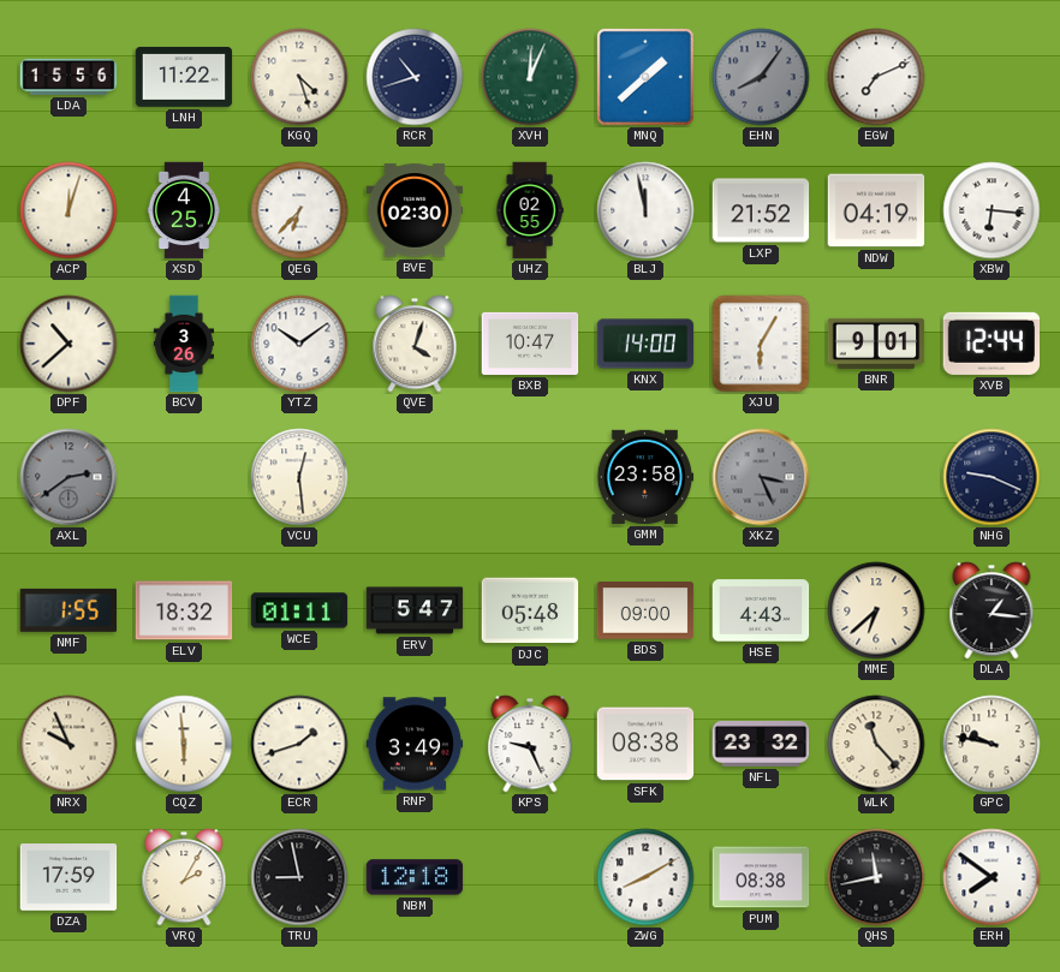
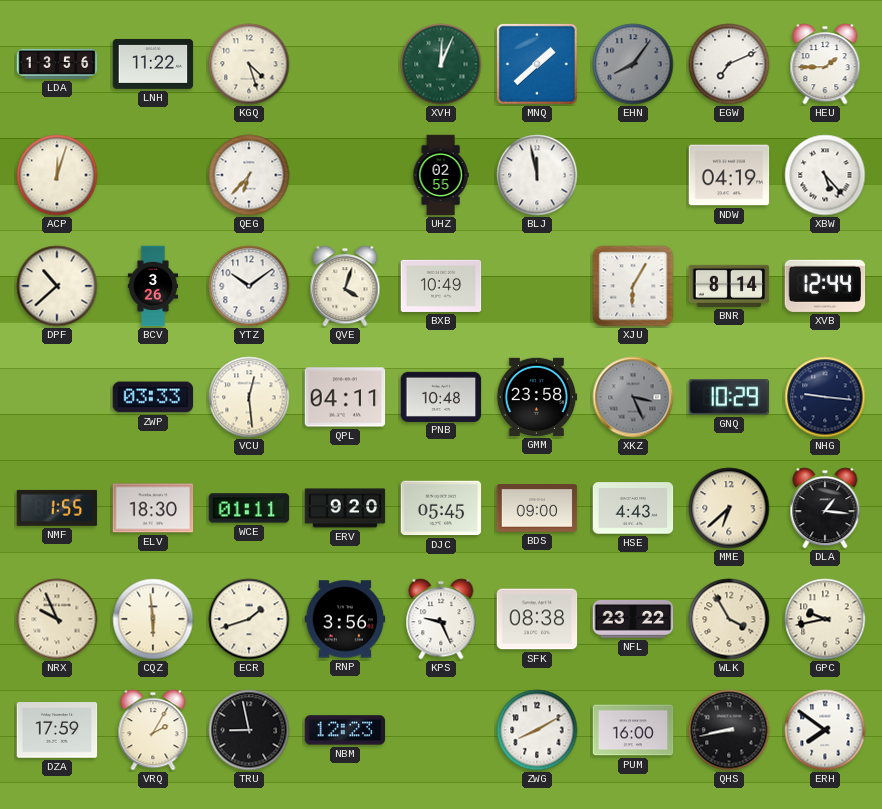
LDA: 15:56 -> 13:56 (57, 64)
RCR: 10:42 -> none (415, 77)
HEU: none -> 1:45 (825, 64)
XSD: 4:25 -> none (184, 210)
BVE: 02:30 -> none (415, 210)
LXP: 21:52 -> none (761, 210)
XBW: 6:16 -> 5:23 (825, 175)
BXB: 10:47 -> 10:49 (441, 286)
KNX: 14:00 -> none (645, 344)
BNR: 9:01 -> 8:14 (729, 286)
AXL: 2:39 -> none (69, 477)
ZWP: none -> 03:33 (153, 397)
QPL: none -> 04:11 (345, 397)
PNB: none -> 10:48 (441, 396)
GNQ: none -> 10:29 (729, 397)
NHG: 9:19 -> 9:16 (825, 397)
ELV: 18:32 -> 18:30 (153, 508)
ERV: 5:47 -> 9:20 (345, 508)
DJC: 05:48 -> 05:45 (441, 508)
RNP: 3:49 -> 3:56 (345, 619)
NFL: 23:32 -> 23:22 (633, 620)
WLK: 11:23 -> 3:55 (729, 619)
GPC: 9:47 -> 9:43 (825, 619)
NBM: 12:18 -> 12:23 (345, 730)
PUM: 08:38 -> 16:00 (633, 730)
QHS: 11:43 -> 8:43 (729, 730)
